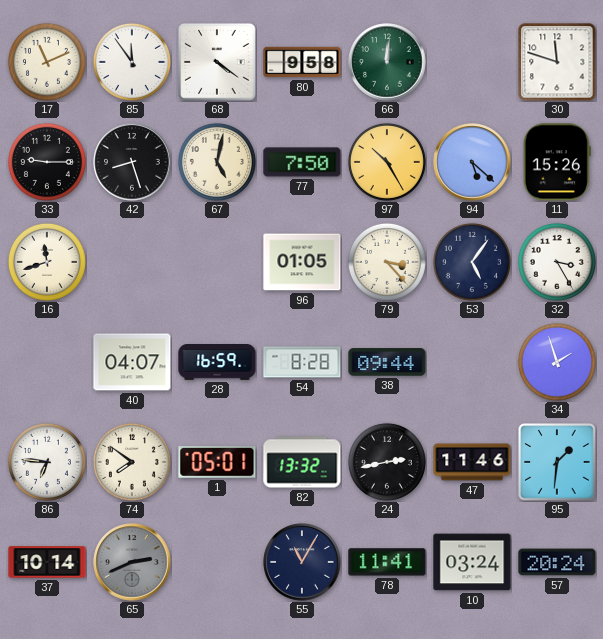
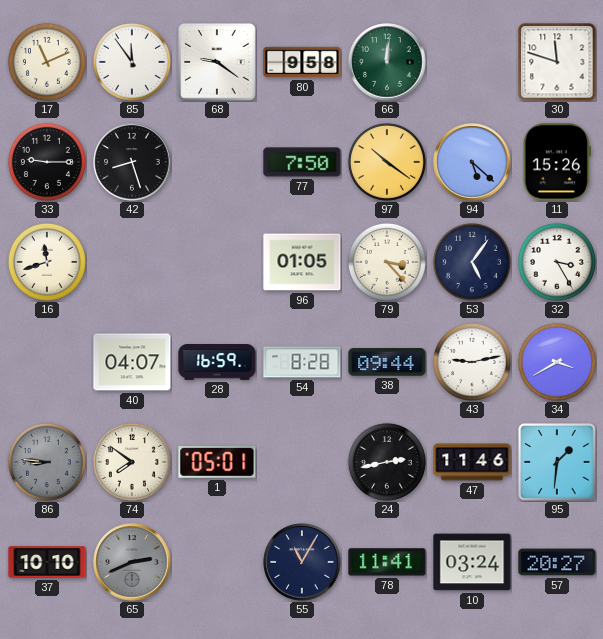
68: 4:21 -> 9:21 (217, 62)
67: 5:02 -> none (217, 162)
97: 10:25 -> 10:21 (387, 162)
43: none -> 9:13 (472, 362)
34: 1:57 -> 3:40 (557, 362)
86: 6:46 -> 8:46 (47, 462)
86 dial: white -> grey (47, 462)
82: 13:32 -> none (302, 462)
37: 10:14 -> 10:10 (47, 562)
57: 20:24 -> 20:27 (557, 562)
